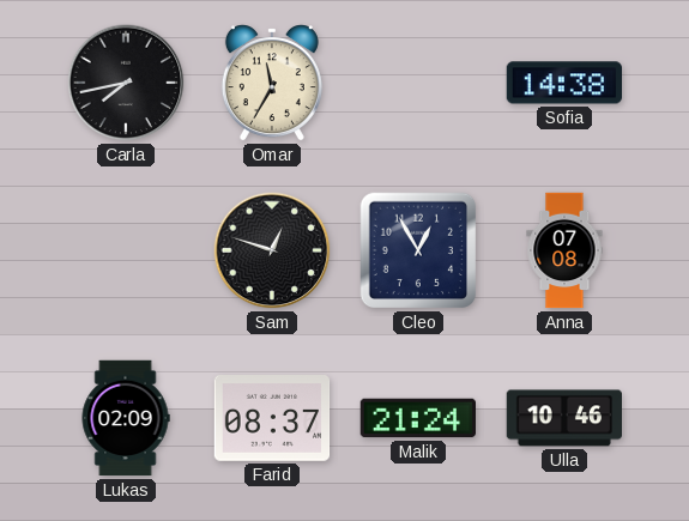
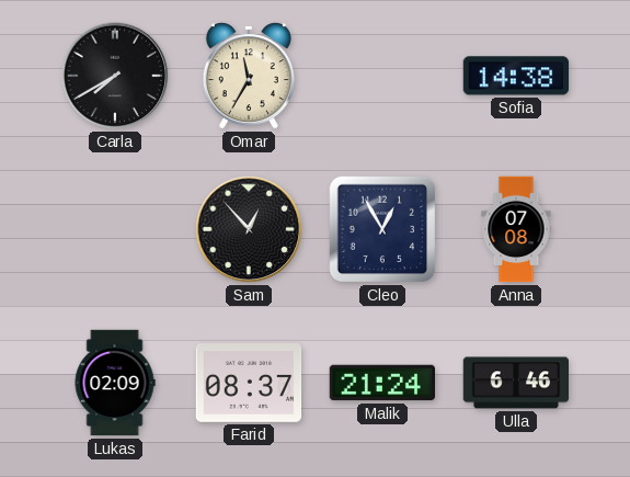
Carla: 7:43 -> 7:40 (115, 76)
Sam: 12:48 -> 12:53 (249, 229)
Ulla: 10:46 -> 6:46 (515, 383)
